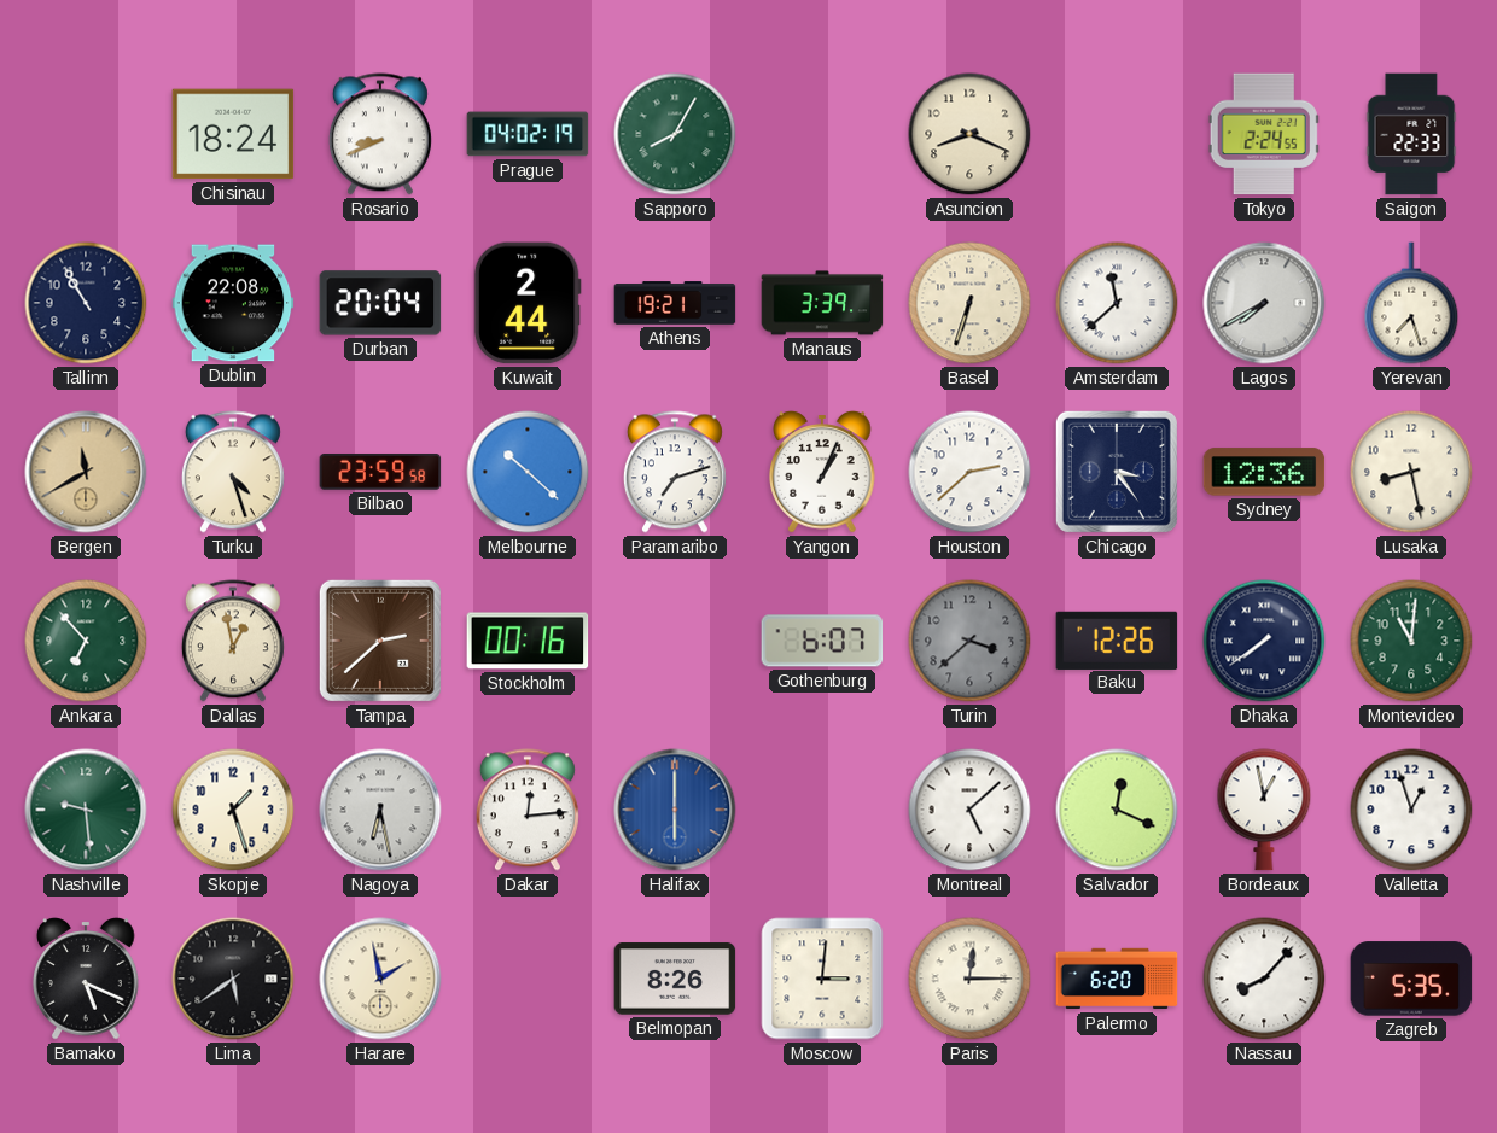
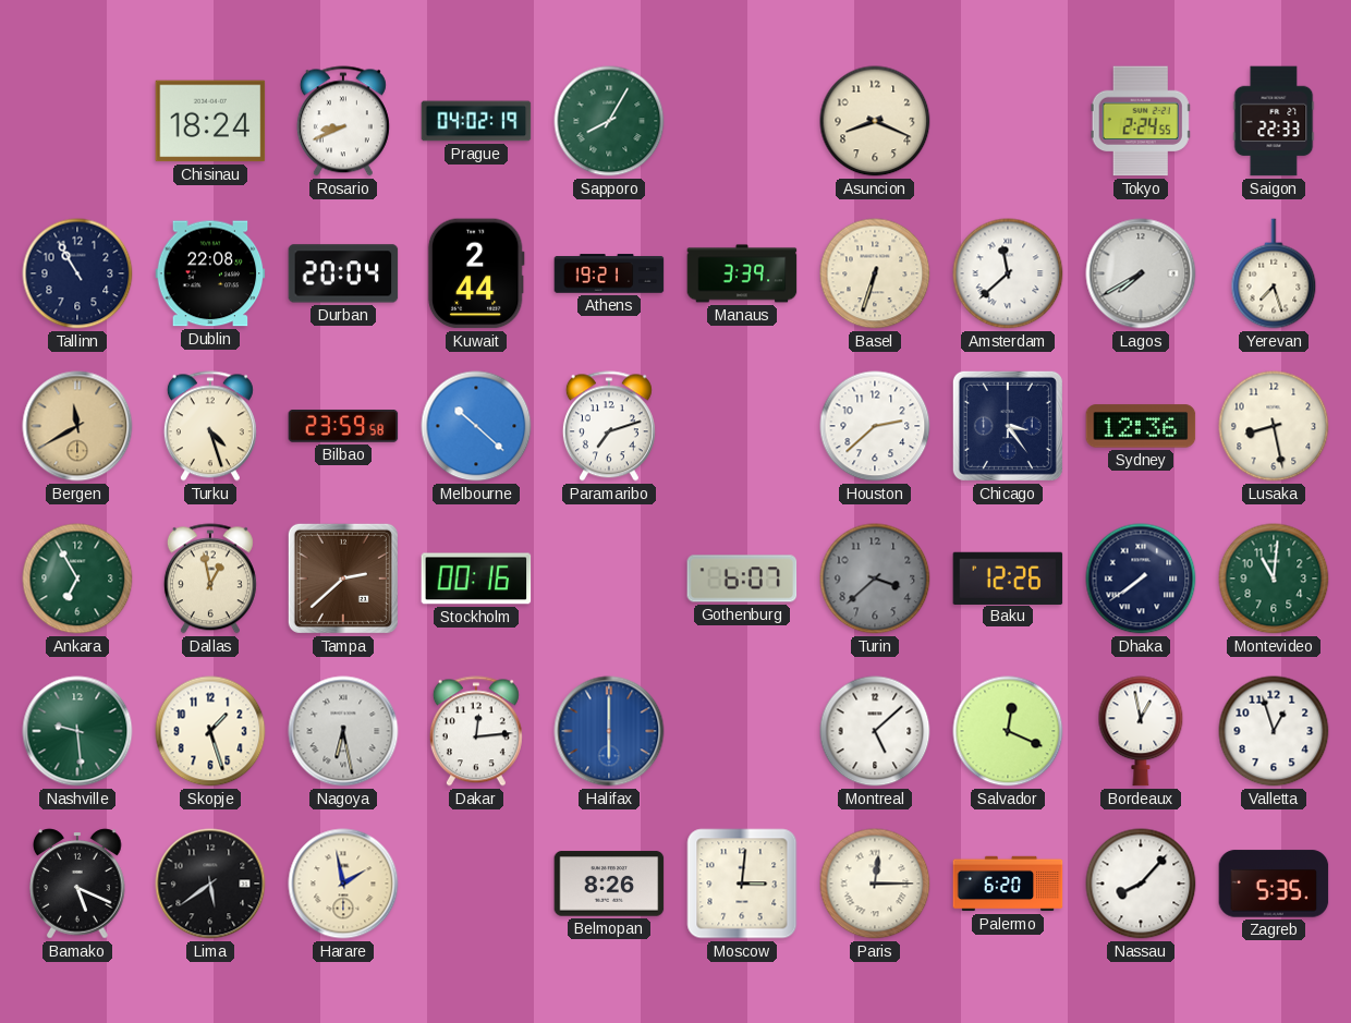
Yangon: 1:04 -> none (822, 472)
Ankara: 6:53 -> 6:55 (77, 579)
